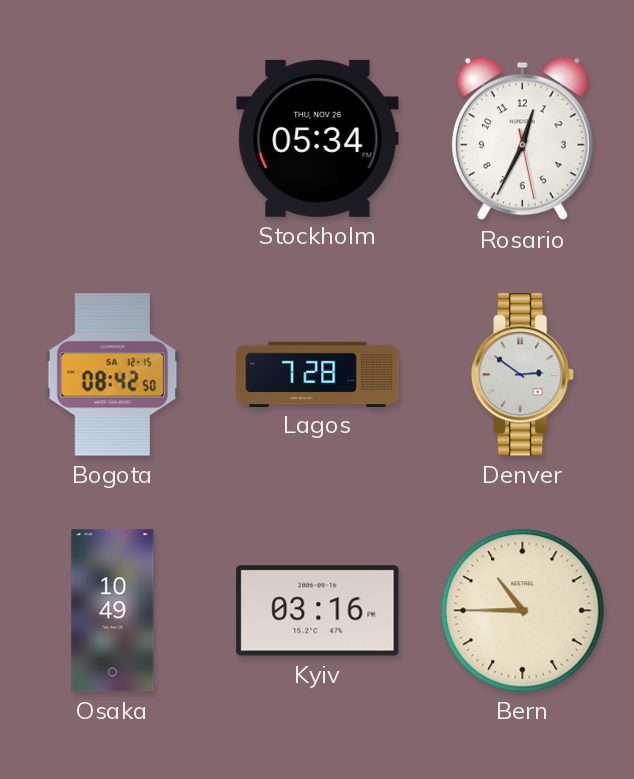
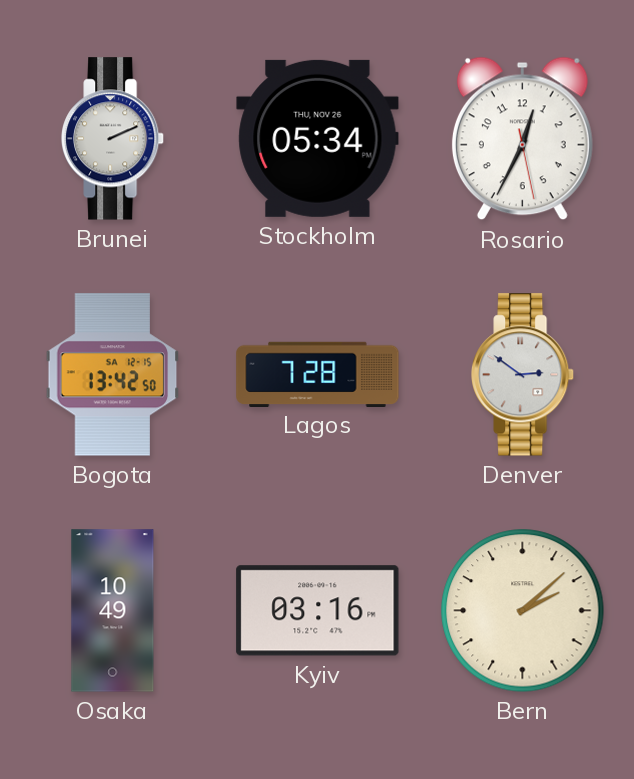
Brunei: none -> 2:11 (114, 139)
Bogota: 08:42 -> 13:42 (113, 375)
Bern: 10:45 -> 2:08 (523, 611)
